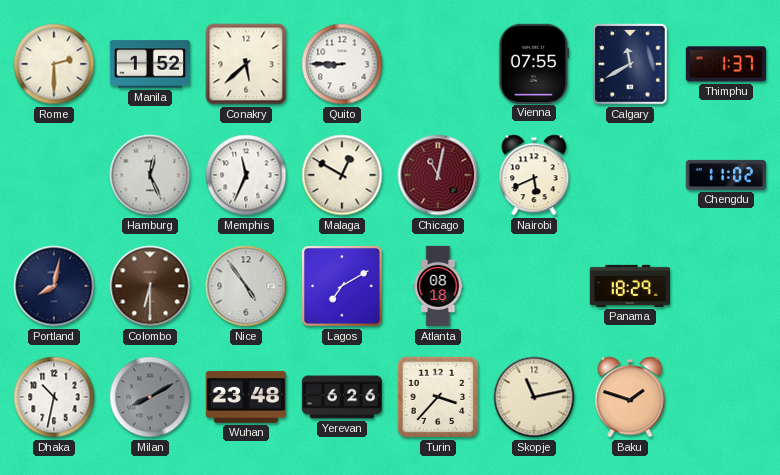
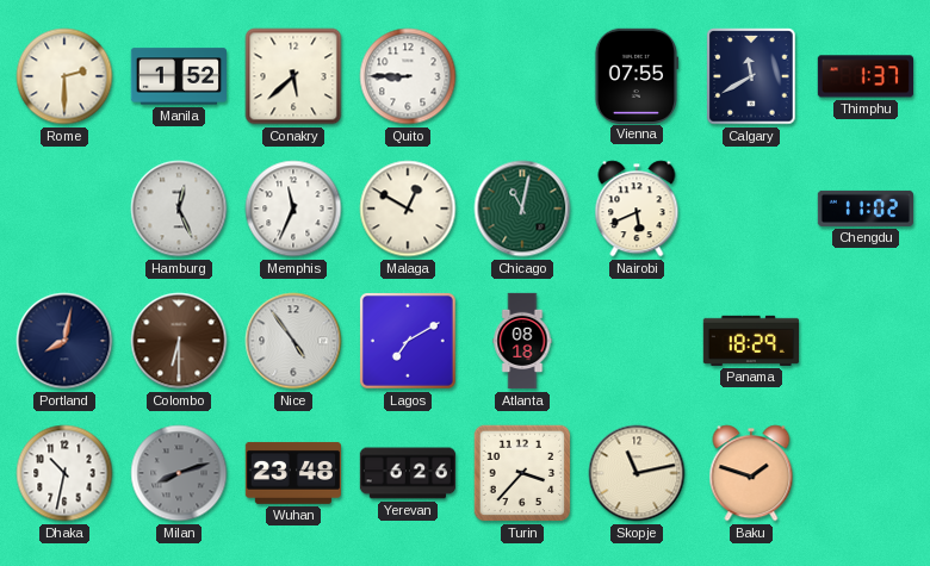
Chicago dial: burgundy -> green (522, 209)
Milan: 8:10 -> 8:12 (179, 473)
